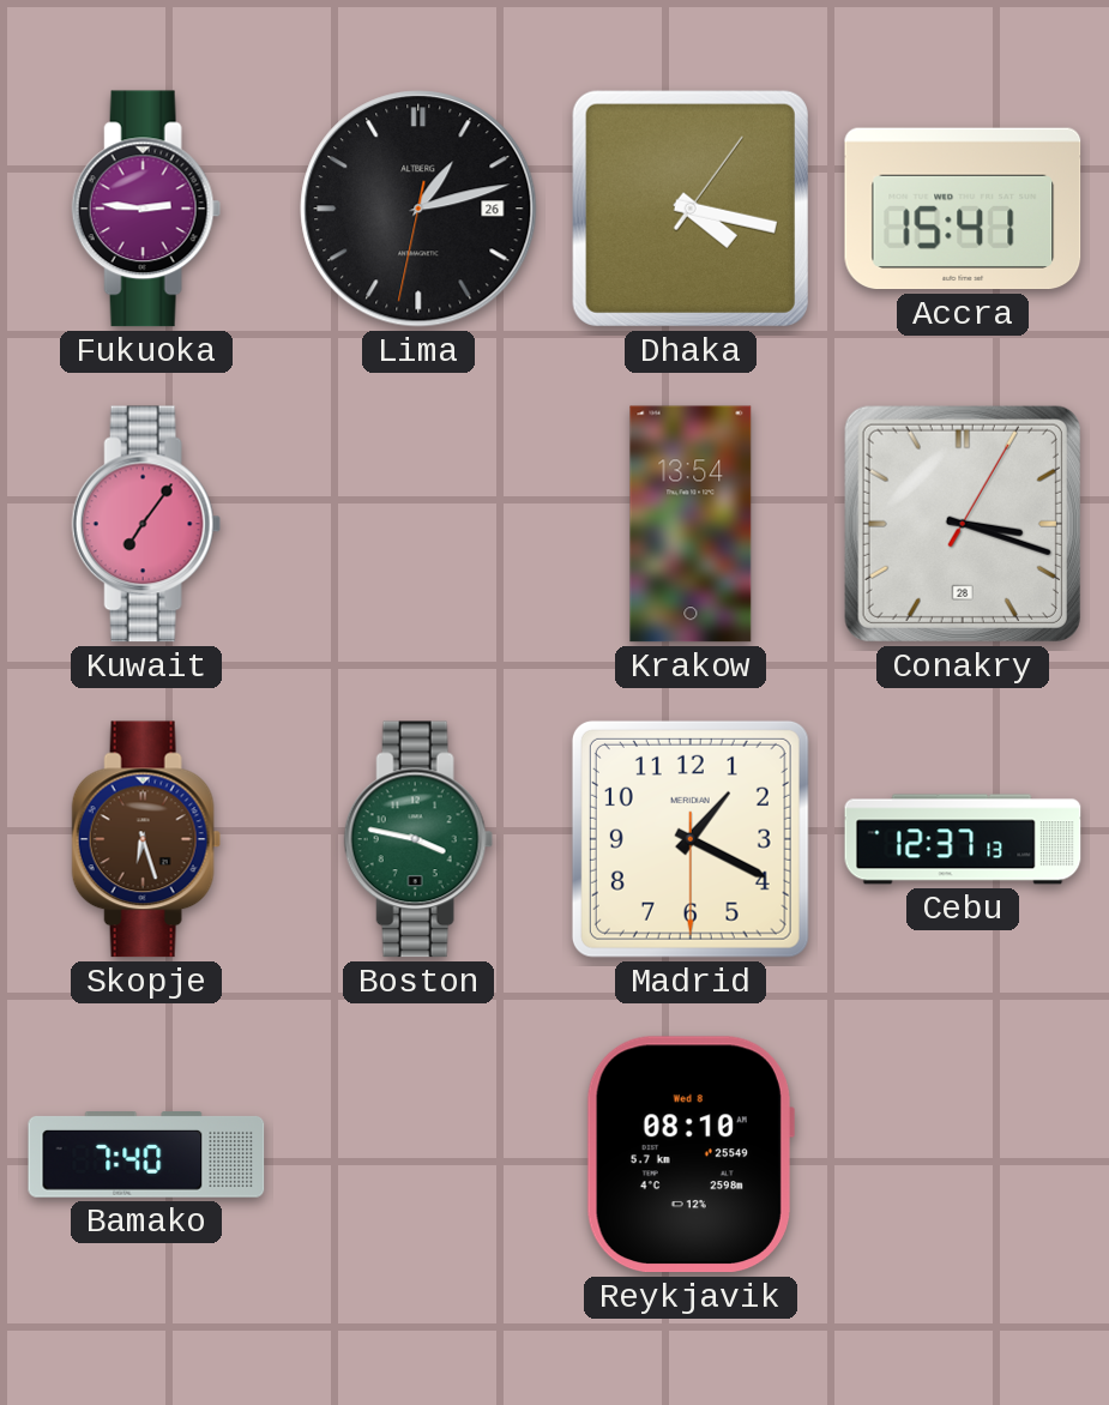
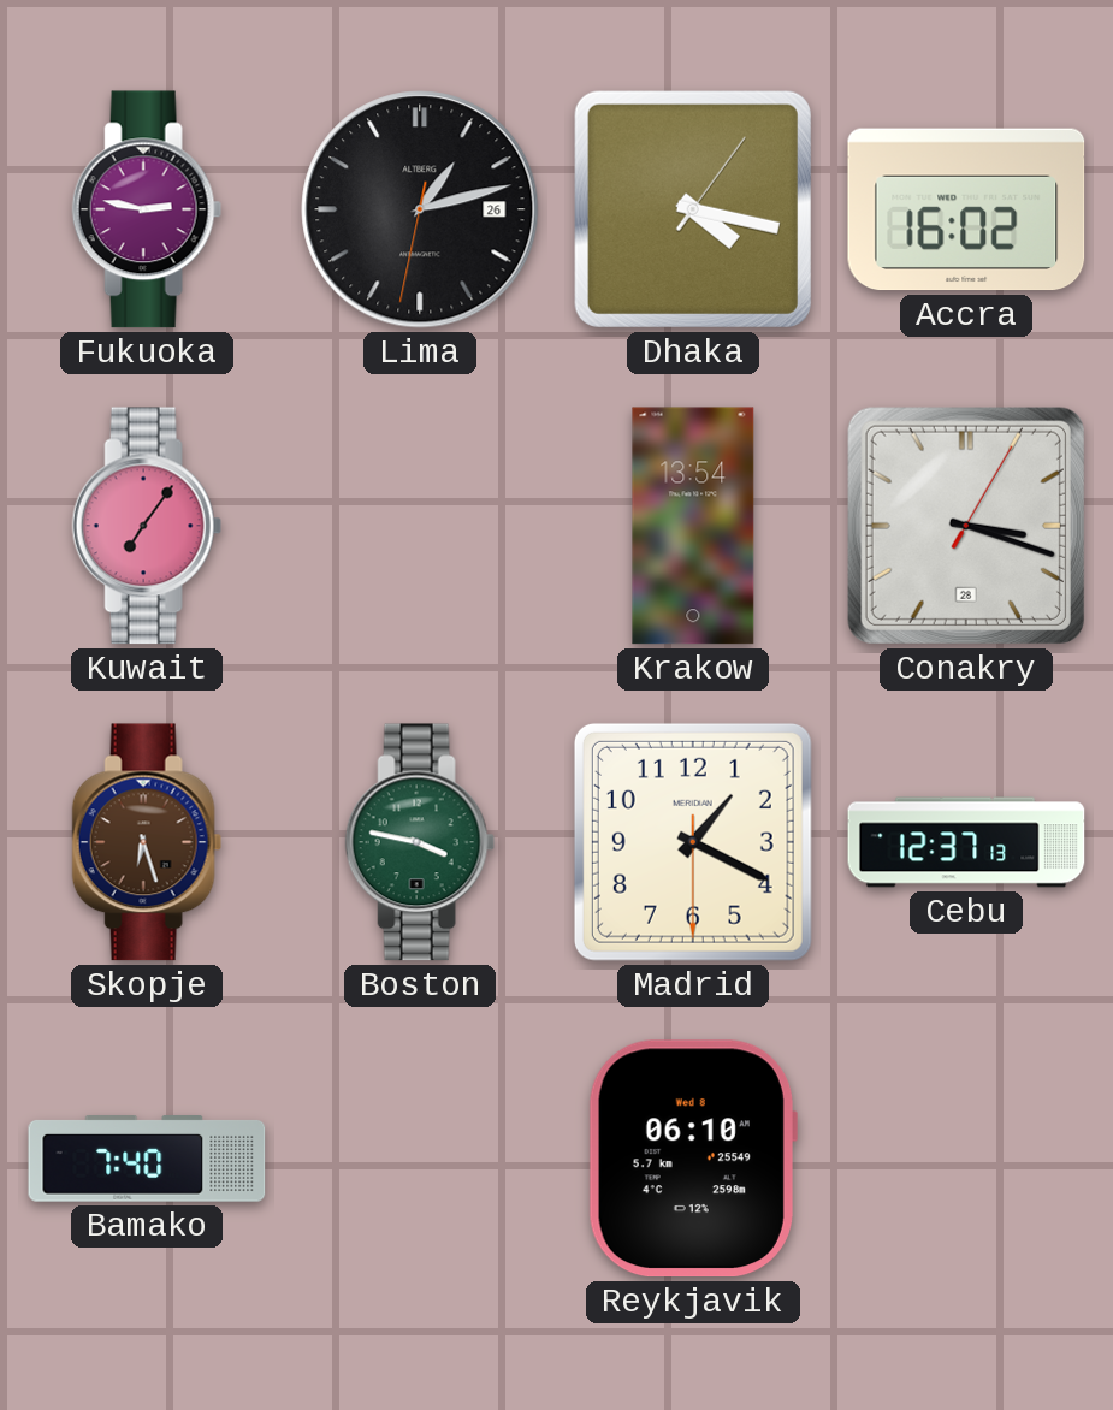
Fukuoka: 2:46 -> 2:47 (147, 209)
Accra: 15:41 -> 16:02 (966, 209)
Reykjavik: 08:10 -> 06:10 (692, 1159)
